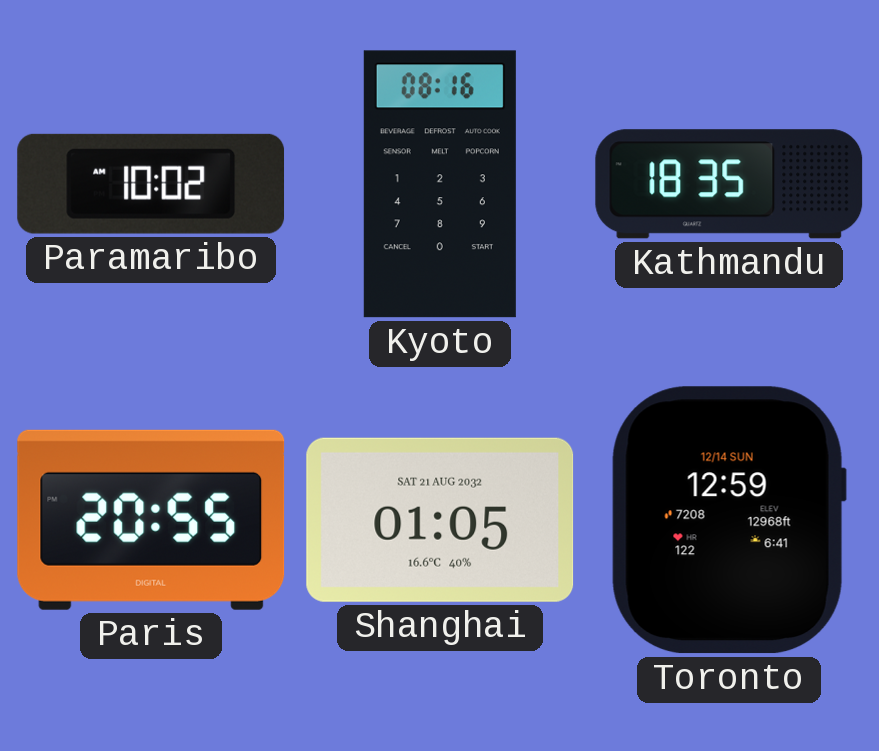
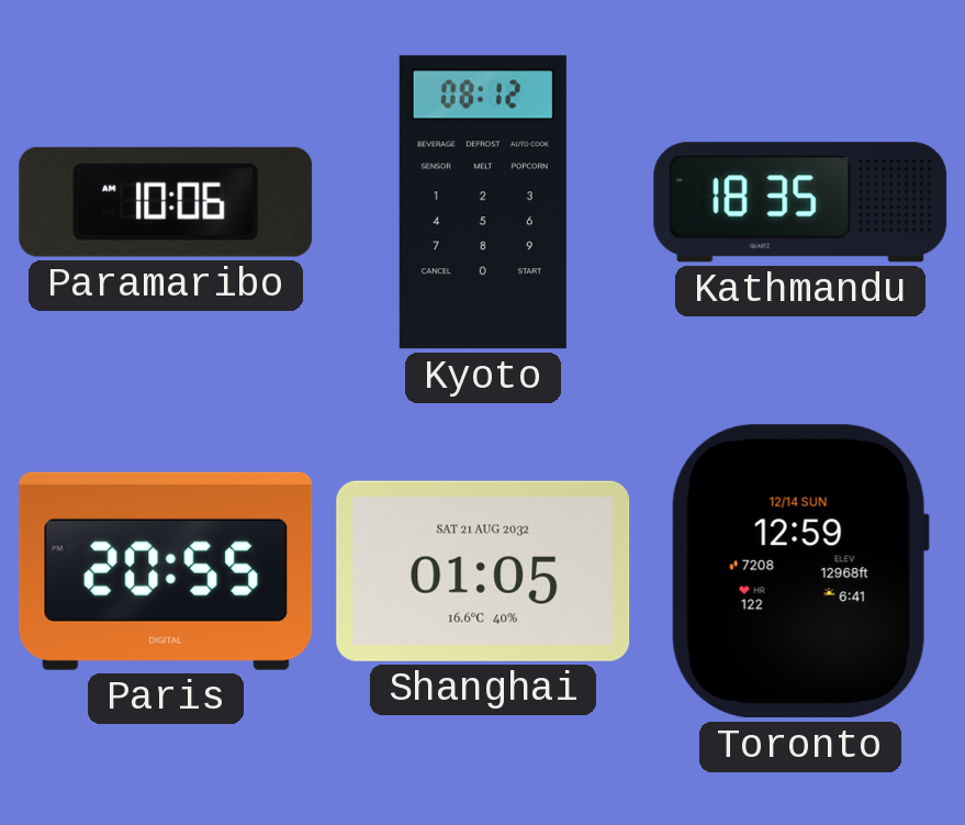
Paramaribo: 10:02 -> 10:06 (166, 202)
Kyoto: 08:16 -> 08:12 (483, 202)
